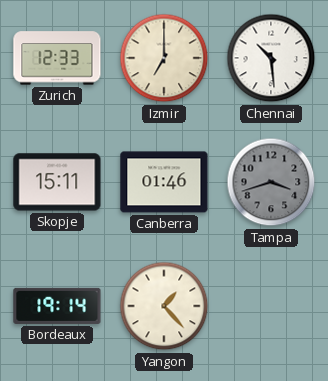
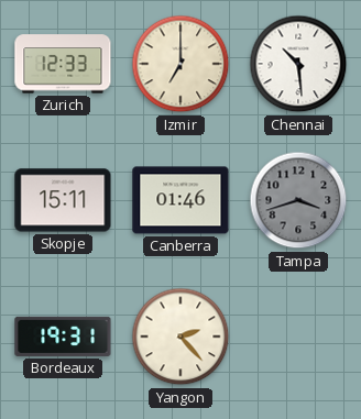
Bordeaux: 19:14 -> 19:31 (63, 337)
Yangon: 1:23 -> 2:23 (180, 337)
